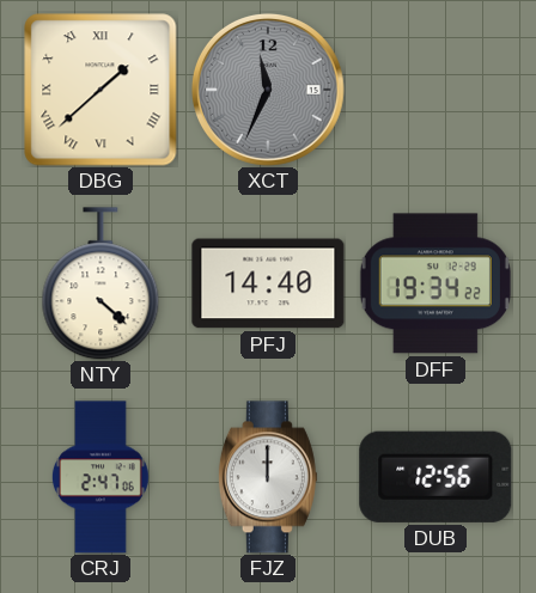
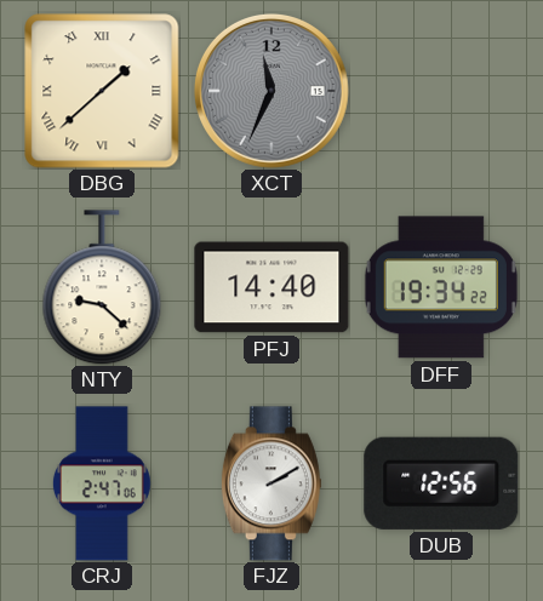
NTY: 4:22 -> 9:22 (102, 287)
FJZ: 12:00 -> 2:10 (271, 483)
